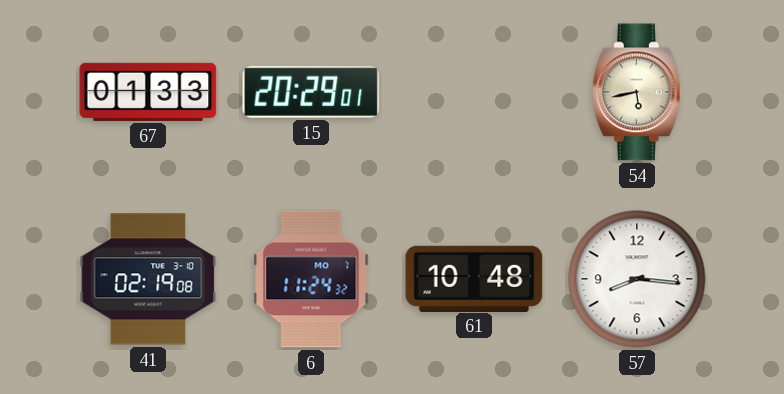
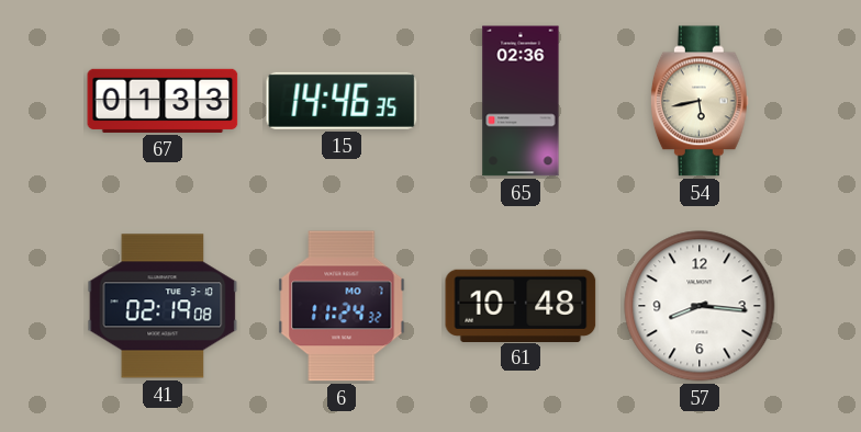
15: 20:29 -> 14:46 (342, 101)
65: none -> 02:36 (521, 101)
